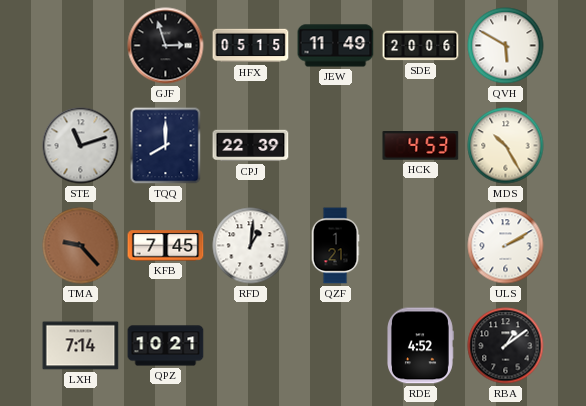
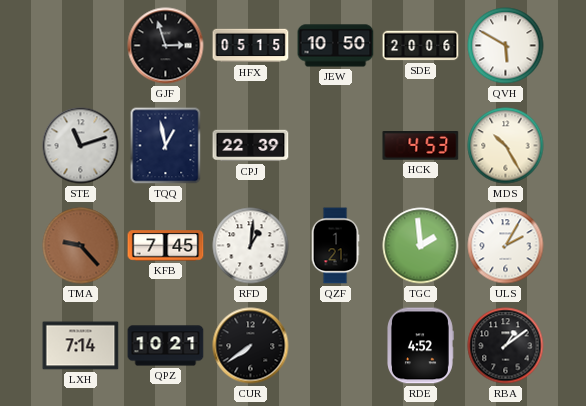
JEW: 11:49 -> 10:50 (336, 46)
TQQ: 8:00 -> 12:58 (166, 146)
TGC: none -> 1:59 (421, 246)
ULS: 2:10 -> 2:05 (506, 246)
CUR: none -> 7:39 (251, 346)
